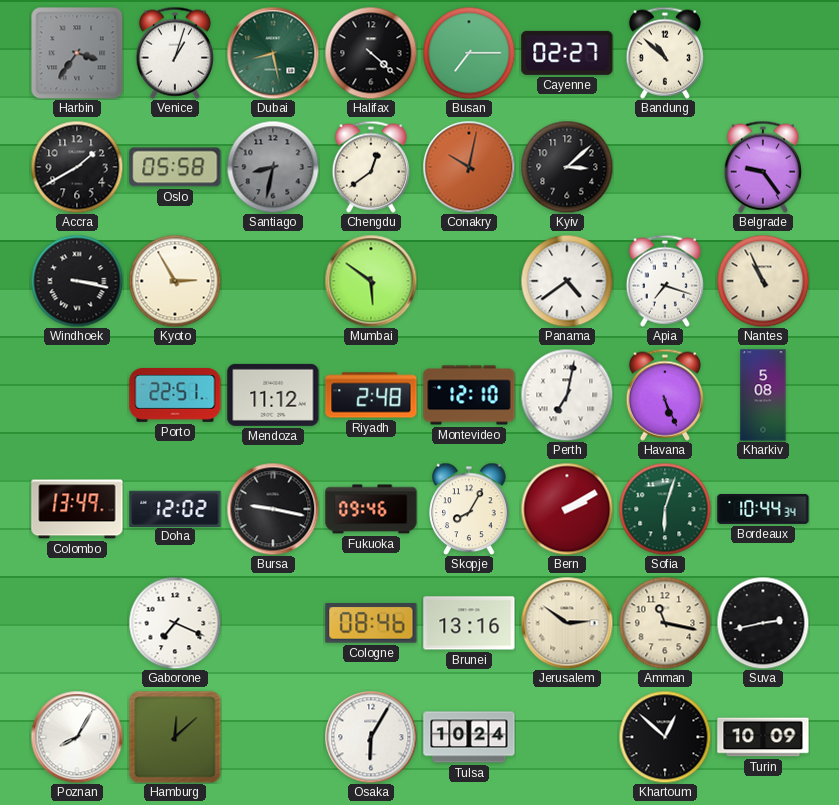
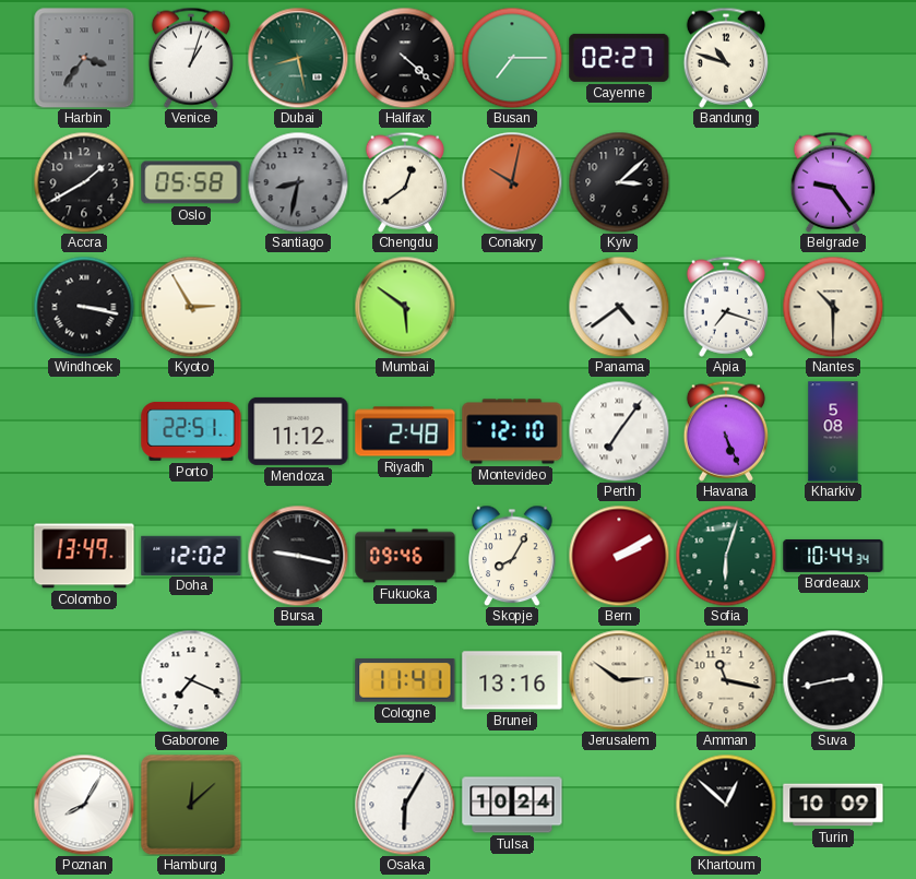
Bandung: 10:52 -> 10:48 (726, 58)
Nantes: 10:56 -> 10:30 (833, 307)
Perth: 7:02 -> 7:06 (619, 431)
Cologne: 08:46 -> 11:41 (405, 680)
